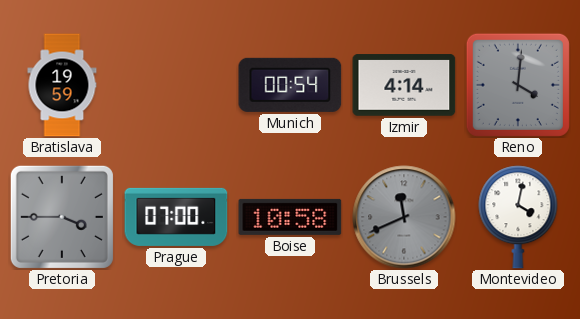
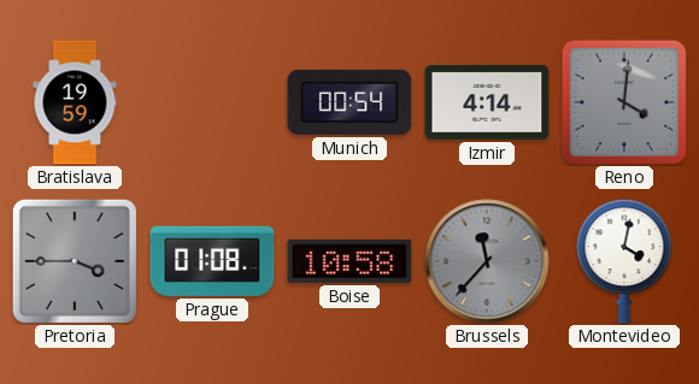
Prague: 07:00 -> 01:08 (212, 261)
Brussels: 11:41 -> 11:37 (487, 261)
